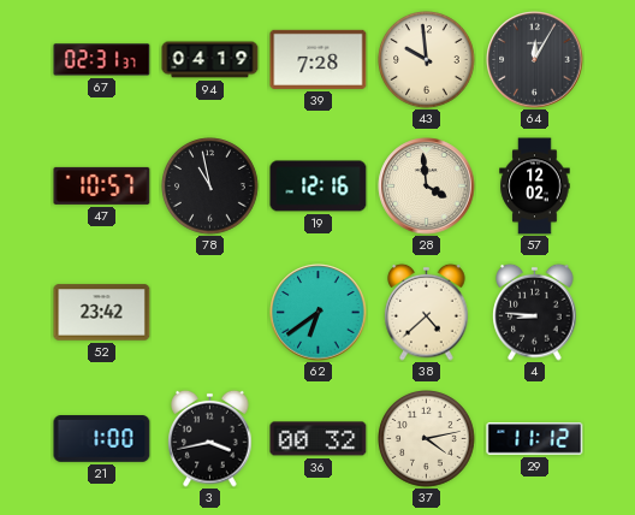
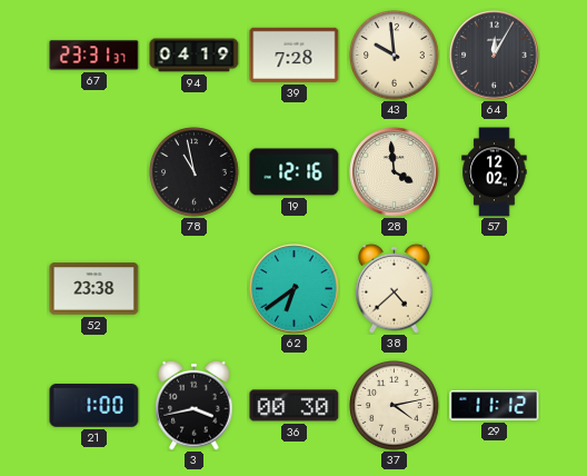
67: 02:31 -> 23:31 (94, 56)
47: 10:57 -> none (102, 185)
52: 23:42 -> 23:38 (94, 289)
4: 8:46 -> none (535, 312)
36: 00:32 -> 00:30 (295, 406)
